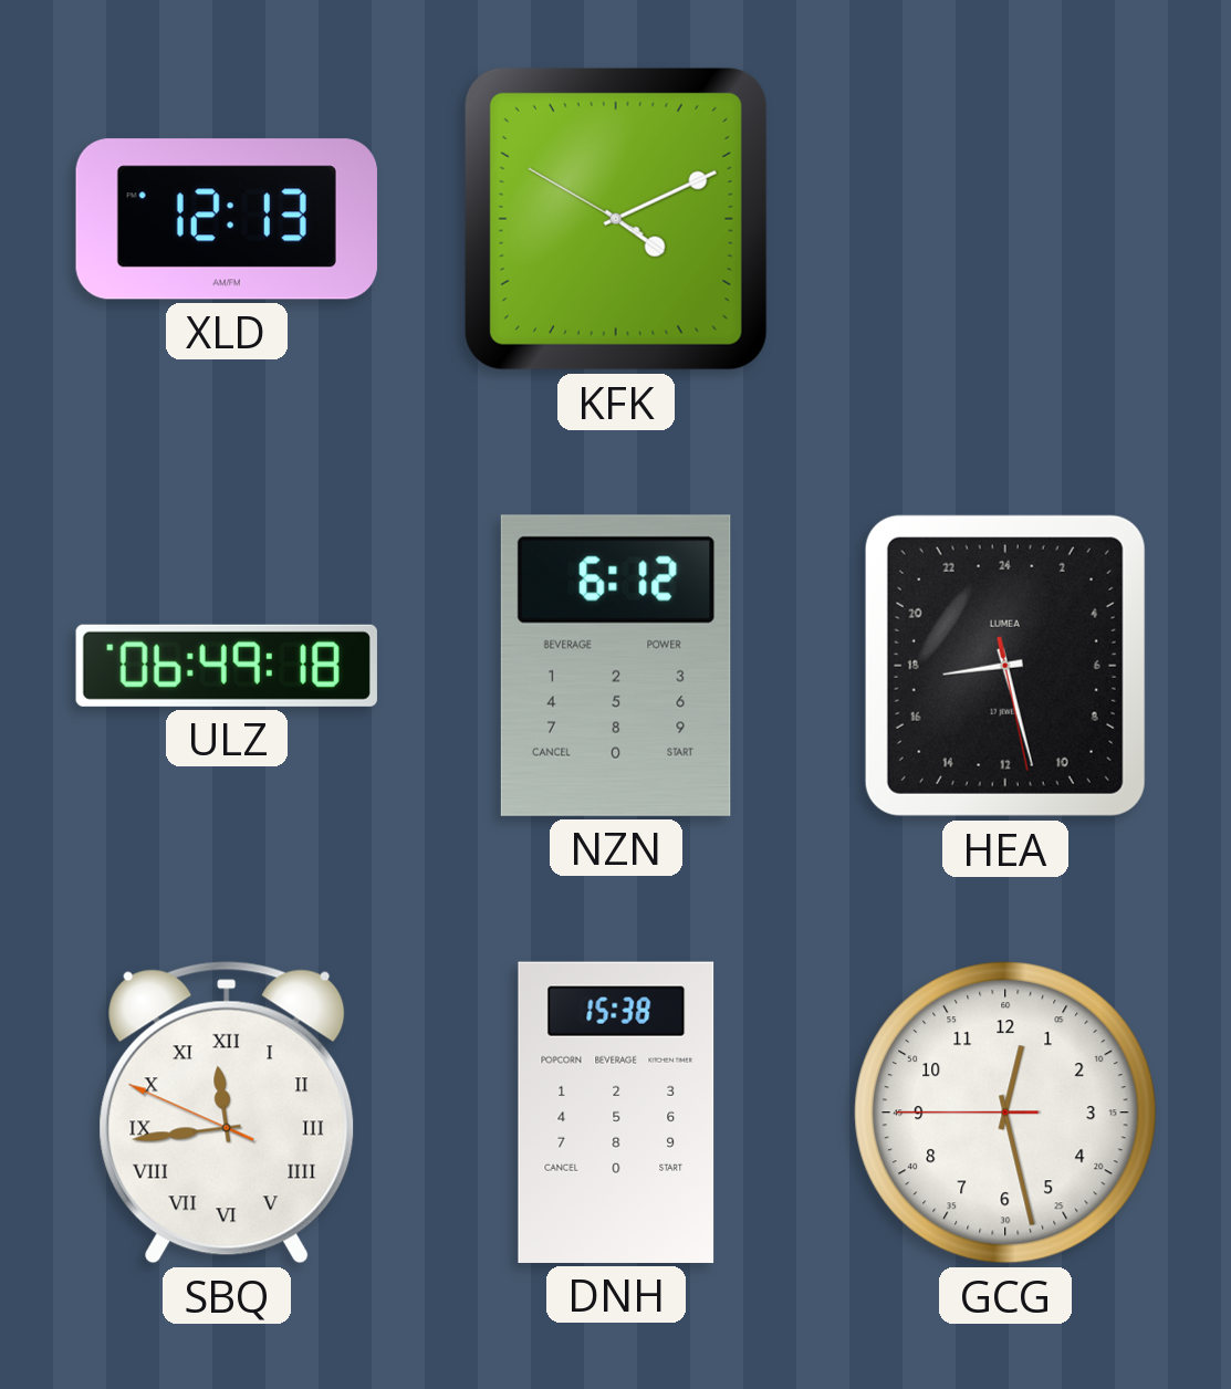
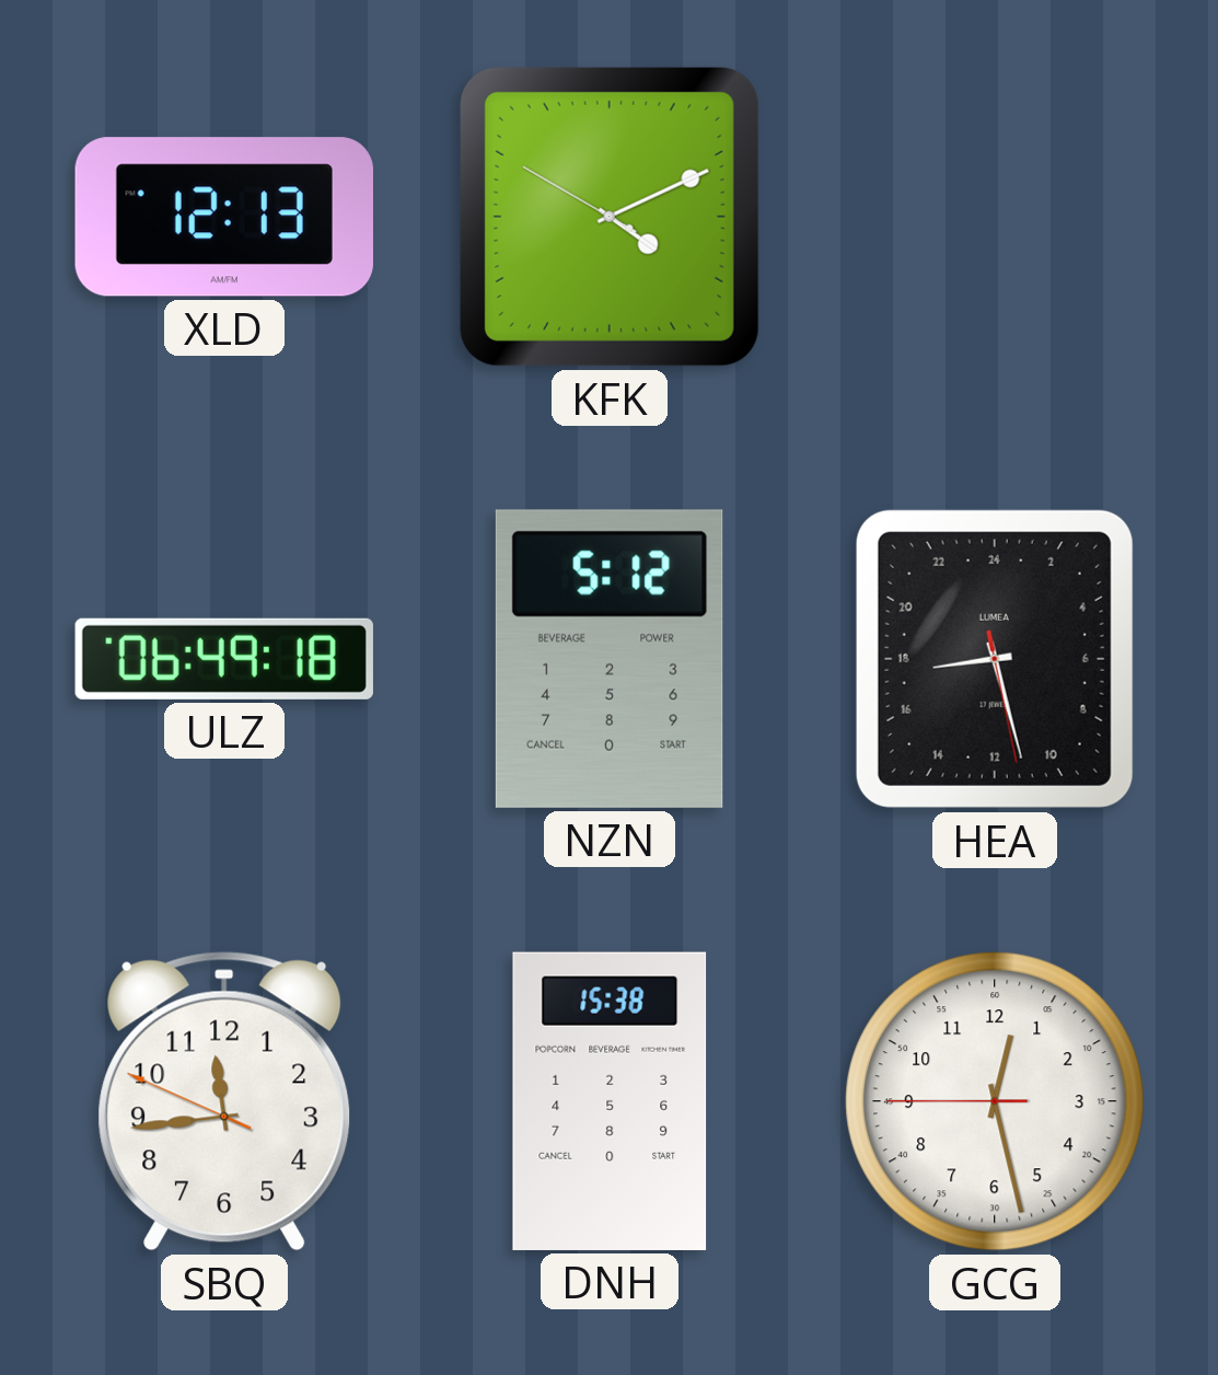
NZN: 6:12 -> 5:12 (610, 659)
SBQ numerals: Roman -> Arabic (224, 1101)
